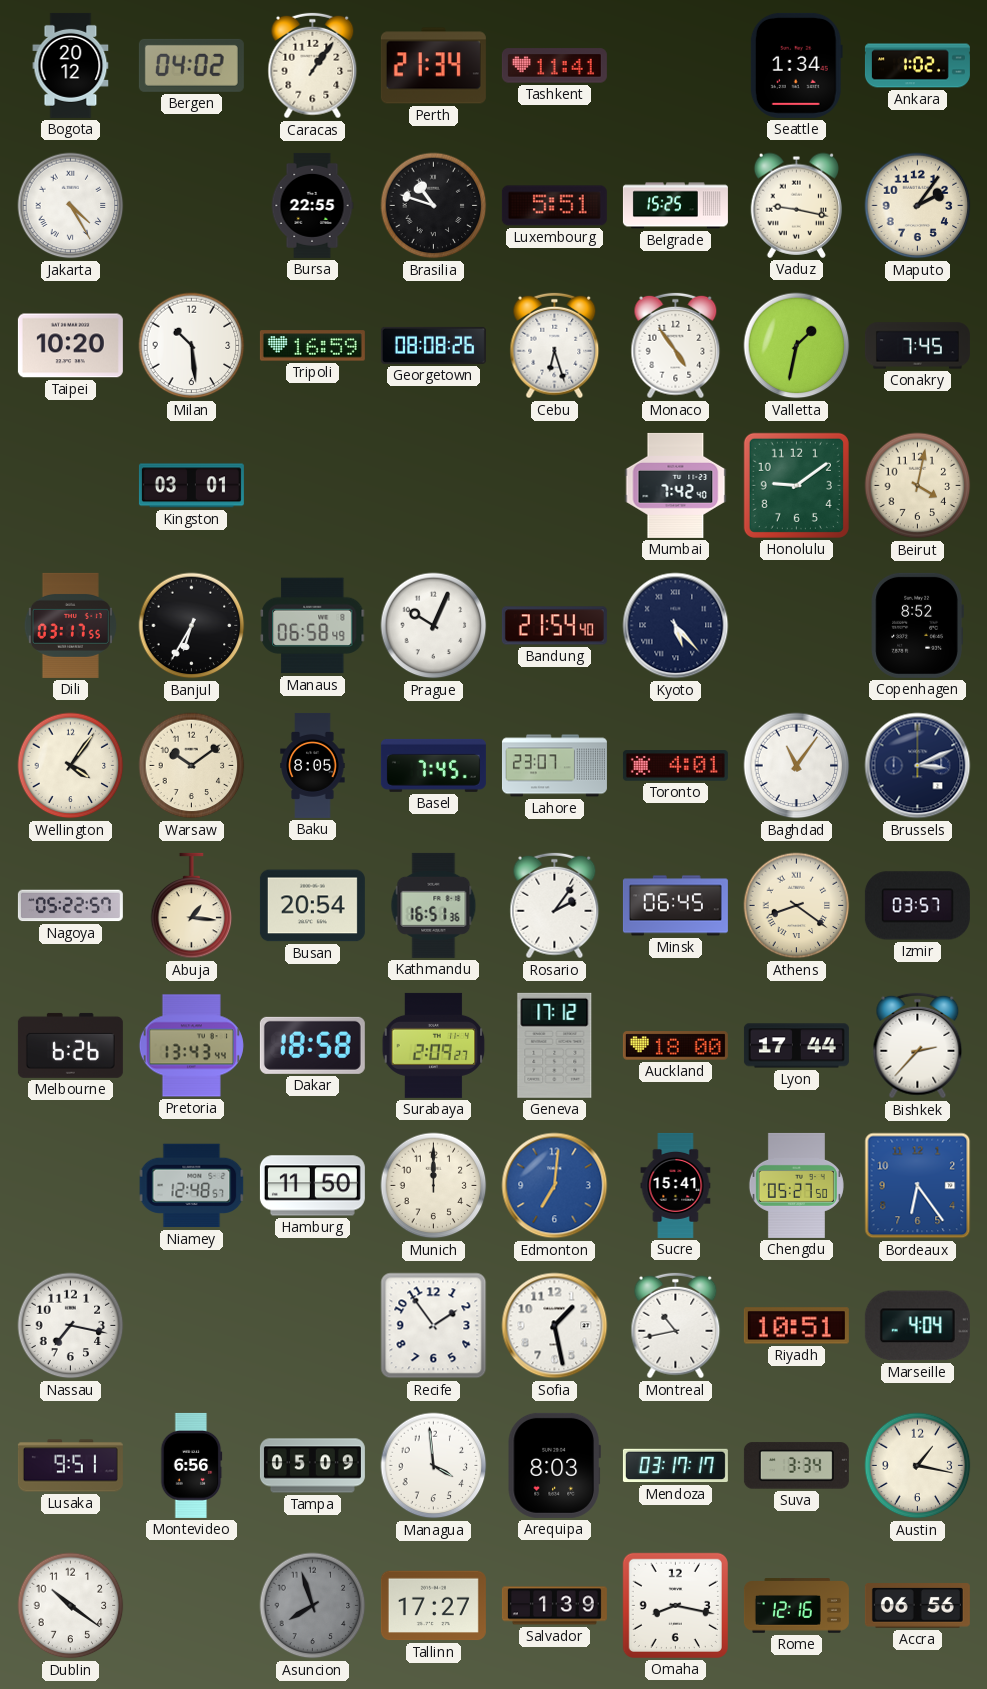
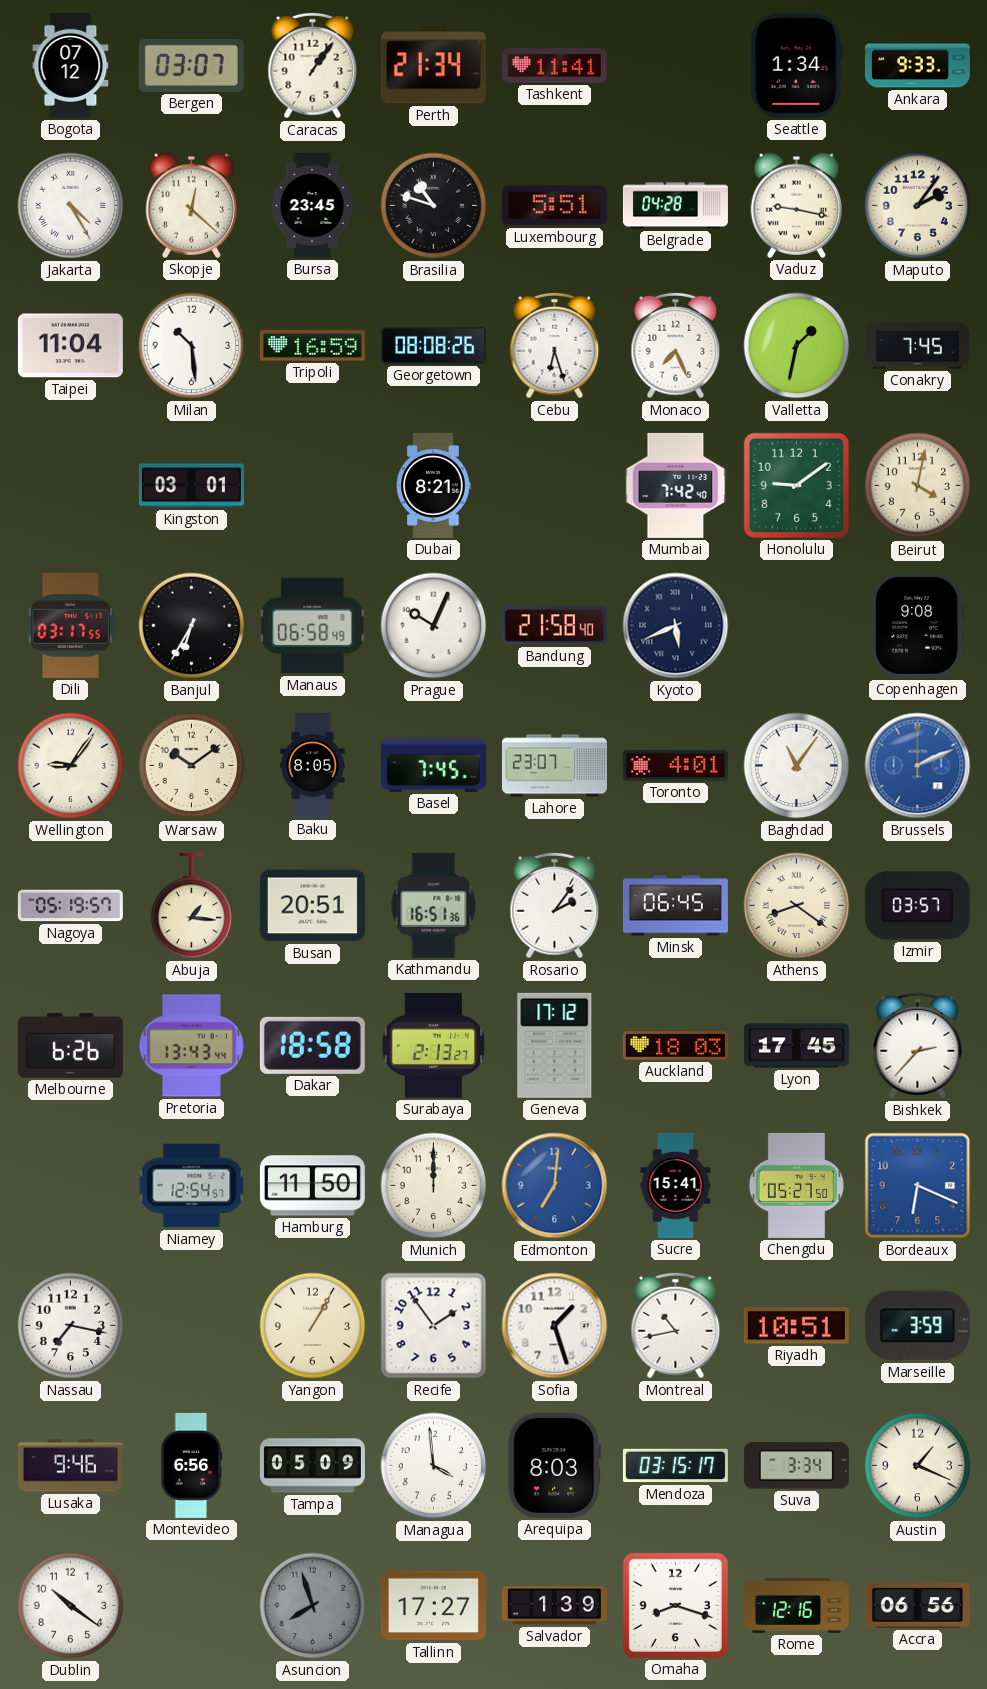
Bogota: 20:12 -> 07:12 (71, 65)
Bergen: 04:02 -> 03:07 (191, 65)
Ankara: 1:02 -> 9:33 (917, 66)
Skopje: none -> 12:22 (191, 205)
Bursa: 22:55 -> 23:45 (312, 205)
Belgrade: 15:25 -> 04:28 (675, 206)
Taipei: 10:20 -> 11:04 (70, 346)
Monaco: 4:54 -> 7:26 (676, 346)
Dubai: none -> 8:21 (433, 485)
Bandung: 21:54 -> 21:58 (554, 626)
Kyoto: 5:23 -> 5:41 (676, 626)
Copenhagen: 8:52 -> 9:08 (917, 625)
Wellington: 4:06 -> 9:06 (71, 766)
Brussels: 3:11 -> 2:11 (918, 766)
Brussels dial: navy -> blue (918, 766)
Nagoya: 05:22 -> 05:19 (70, 906)
Busan: 20:54 -> 20:51 (312, 906)
Surabaya: 2:09 -> 2:13 (434, 1045)
Auckland: 18:00 -> 18:03 (675, 1046)
Lyon: 17:44 -> 17:45 (796, 1046)
Niamey: 12:48 -> 12:54 (192, 1186)
Bordeaux: 6:24 -> 6:19 (918, 1186)
Yangon: none -> 1:05 (313, 1326)
Sofia: 1:28 -> 1:27 (555, 1326)
Marseille: 4:04 -> 3:59 (917, 1326)
Lusaka: 9:51 -> 9:46 (70, 1466)
Mendoza: 03:17 -> 03:15 (675, 1466)
Austin: 1:17 -> 1:19 (918, 1466)
Omaha: 8:17 -> 8:18 (675, 1605)
